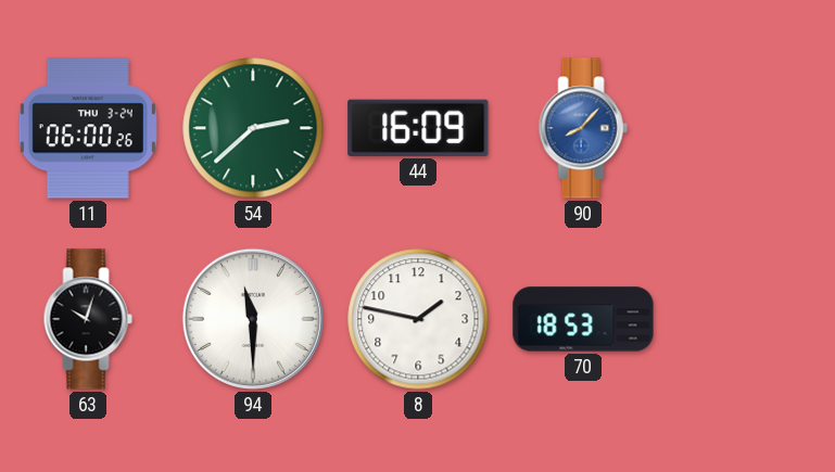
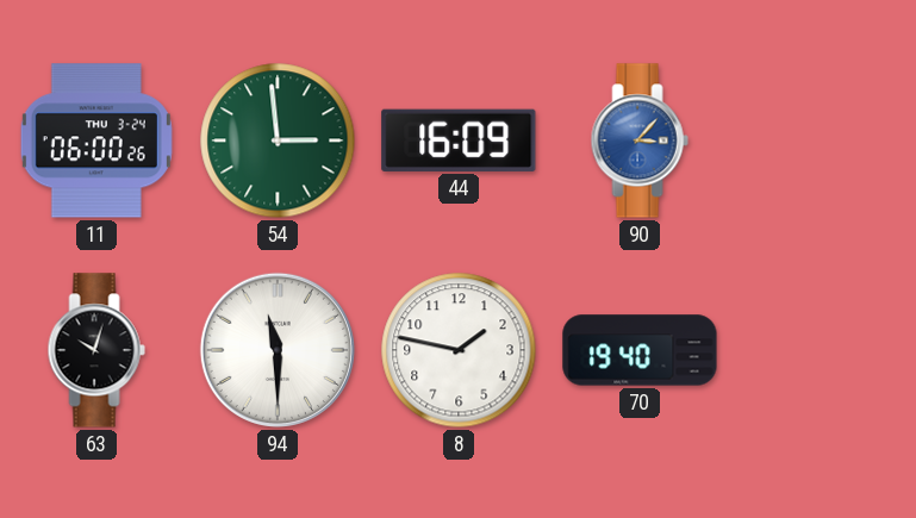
54: 2:38 -> 2:59 (278, 141)
90: 8:07 -> 3:07 (640, 141)
70: 18:53 -> 19:40 (640, 350)
